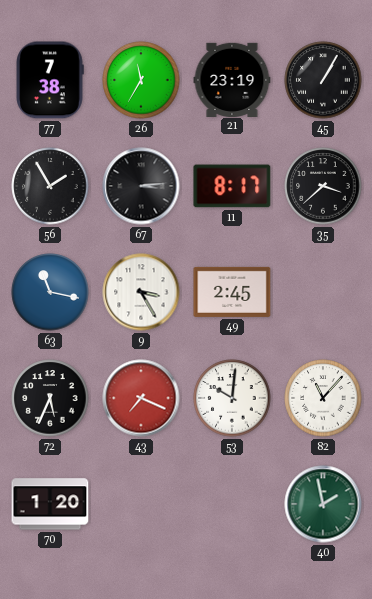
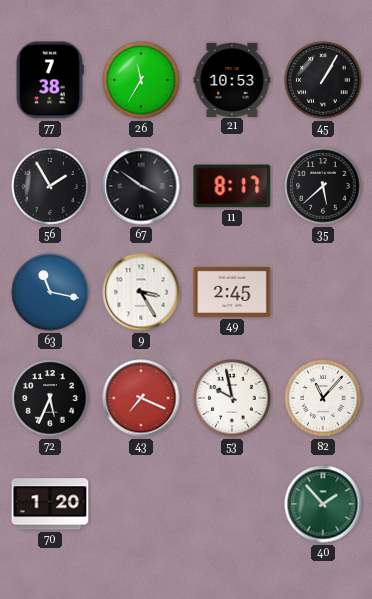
21: 23:19 -> 10:53 (232, 79)
67: 3:14 -> 3:51 (141, 186)
35: 3:38 -> 5:38 (323, 186)
53: 10:01 -> 9:58 (232, 398)
40: 1:58 -> 1:53 (323, 504)
